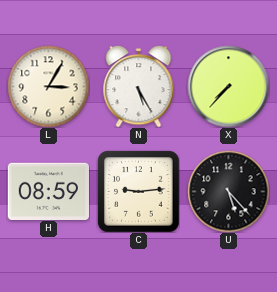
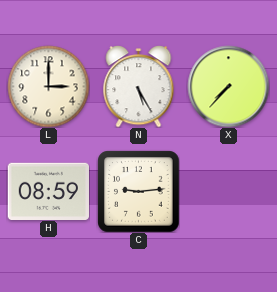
L: 3:05 -> 3:00 (48, 86)
U: 5:23 -> none (228, 191)
